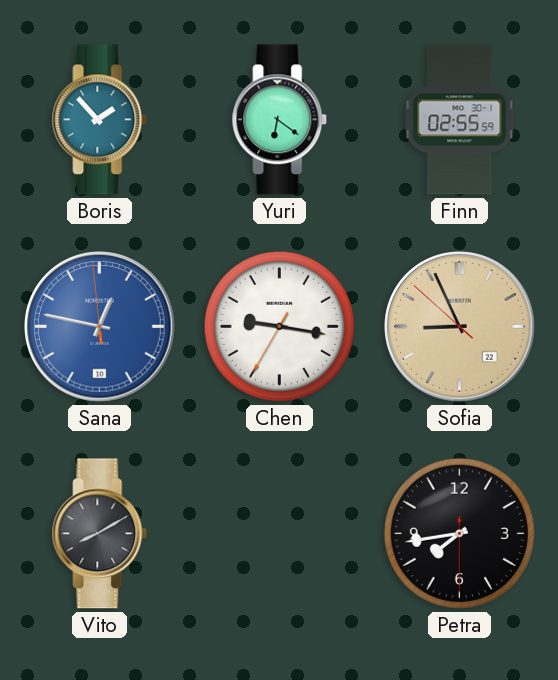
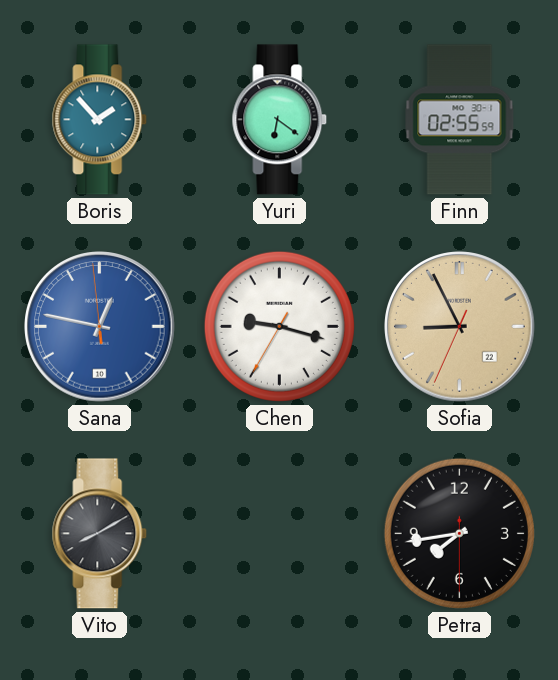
Chen: 9:16 -> 9:17 (279, 326)
Sofia: 8:55:52 -> 8:55:34 (460, 327)
